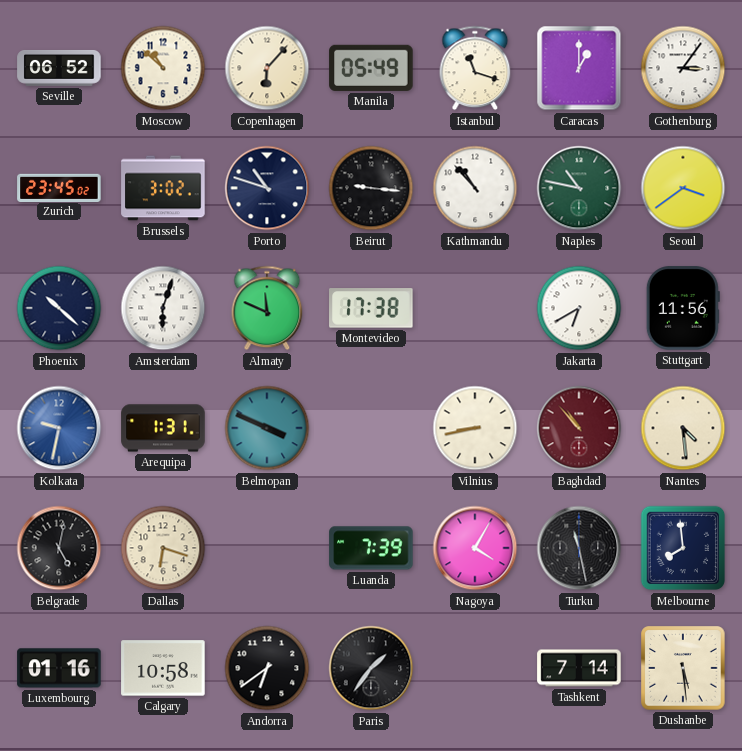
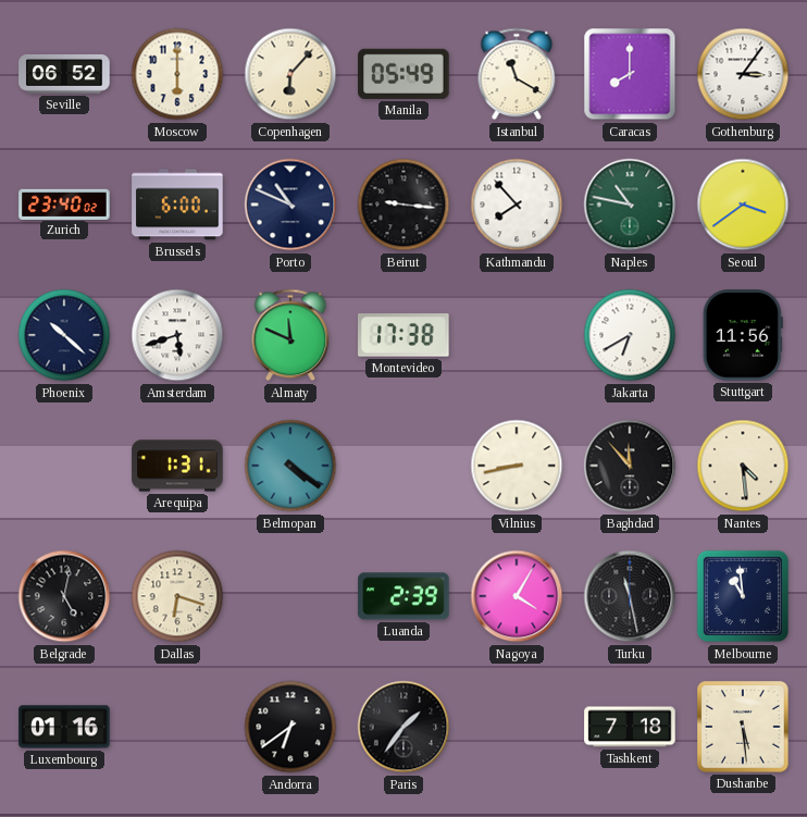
Moscow: 10:52 -> 6:00 (177, 74)
Istanbul: 11:18 -> 11:20 (517, 74)
Caracas: 1:00 -> 8:00 (630, 74)
Zurich: 23:45 -> 23:40 (64, 203)
Brussels: 3:02 -> 6:00 (177, 205)
Porto: 10:48 -> 10:49 (290, 205)
Kathmandu: 10:53 -> 7:53 (517, 205)
Amsterdam: 6:03 -> 5:42 (177, 335)
Kolkata: 9:32 -> none (59, 428)
Belmopan: 3:49 -> 4:21 (290, 466)
Baghdad: 10:53 -> 11:53 (630, 466)
Baghdad dial: burgundy -> black (630, 466)
Luanda: 7:39 -> 2:39 (403, 596)
Melbourne: 7:59 -> 10:59 (743, 596)
Calgary: 10:58 -> none (163, 668)
Tashkent: 7:14 -> 7:18 (630, 727)
